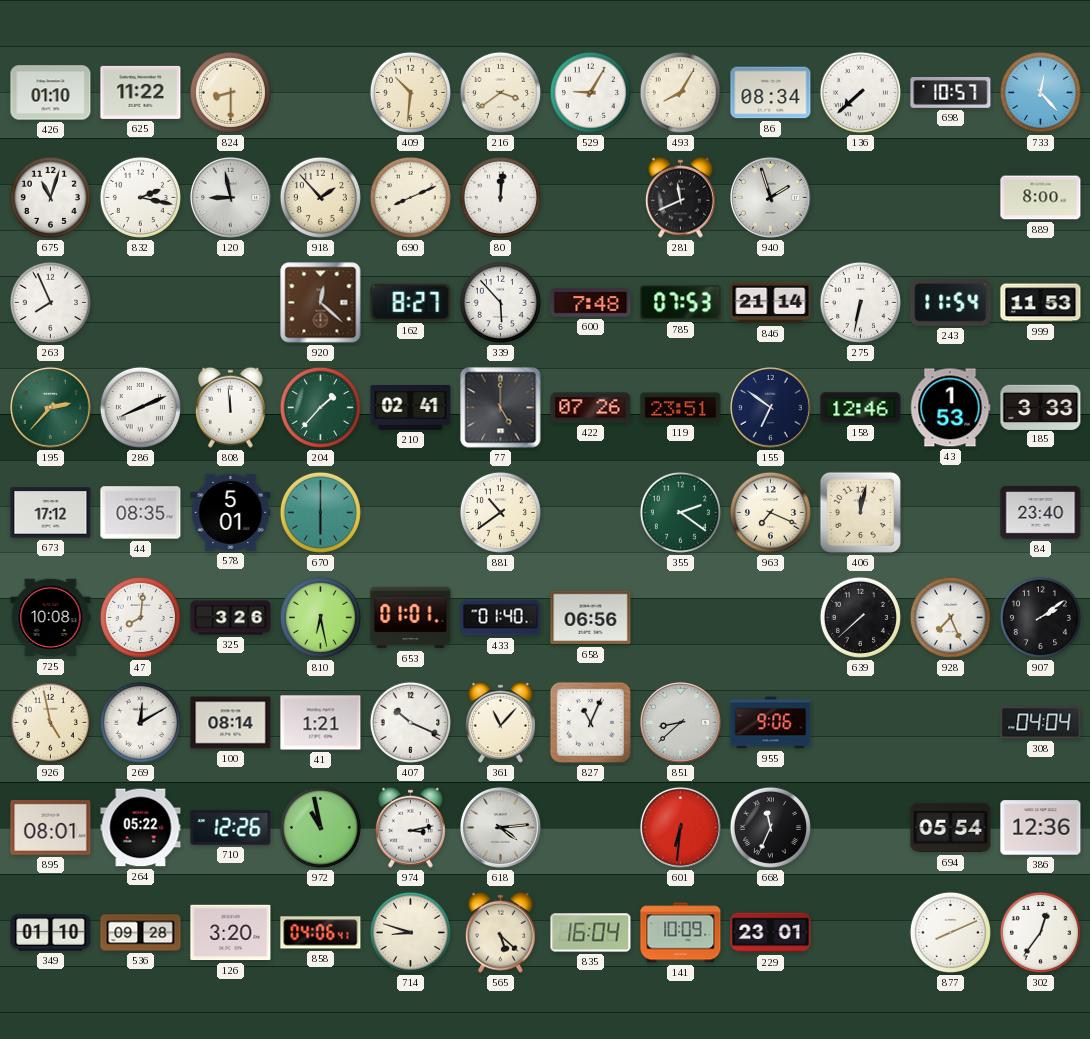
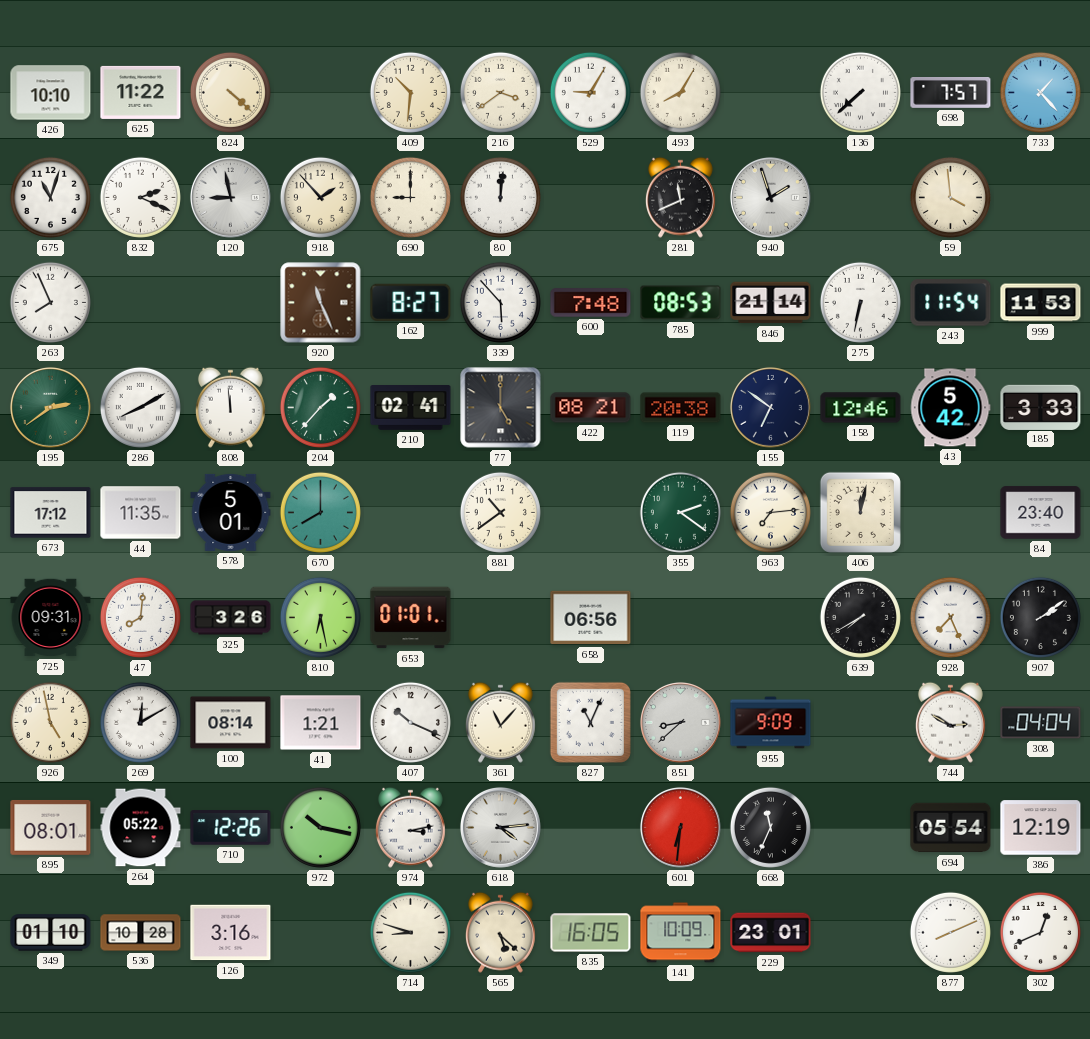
426: 01:10 -> 10:10 (51, 93)
824: 8:30 -> 4:22 (230, 92)
86: 08:34 -> none (771, 93)
698: 10:57 -> 7:57 (951, 93)
733: 12:23 -> 1:23 (1040, 92)
832: 2:17 -> 2:19 (140, 197)
690: 8:11 -> 9:00 (410, 197)
59: none -> 3:59 (950, 197)
889: 8:00 -> none (1041, 198)
920: 12:22 -> 11:26 (321, 303)
785: 07:53 -> 08:53 (681, 303)
195: 2:37 -> 2:39 (50, 407)
286: 8:11 -> 8:10 (140, 407)
422: 07:26 -> 08:21 (591, 408)
119: 23:51 -> 20:38 (681, 408)
43: 1:53 -> 5:42 (950, 408)
44: 08:35 -> 11:35 (141, 513)
670: 6:00 -> 8:00 (320, 512)
963: 7:19 -> 7:14 (770, 512)
725: 10:08 -> 09:31 (51, 618)
433: 01:40 -> none (501, 618)
639: 7:38 -> 7:40 (860, 617)
955: 9:06 -> 9:09 (771, 723)
744: none -> 2:50 (950, 722)
972: 10:58 -> 10:17 (320, 827)
386: 12:36 -> 12:19 (1041, 828)
536: 09:28 -> 10:28 (141, 933)
126: 3:20 -> 3:16 (231, 933)
858: 04:06 -> none (321, 933)
835: 16:04 -> 16:05 (591, 933)
302: 12:36 -> 12:41 (1040, 932)
